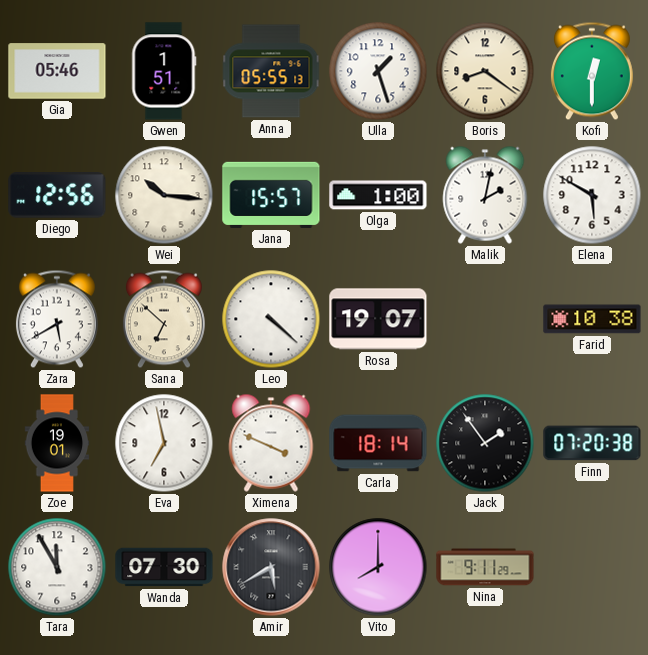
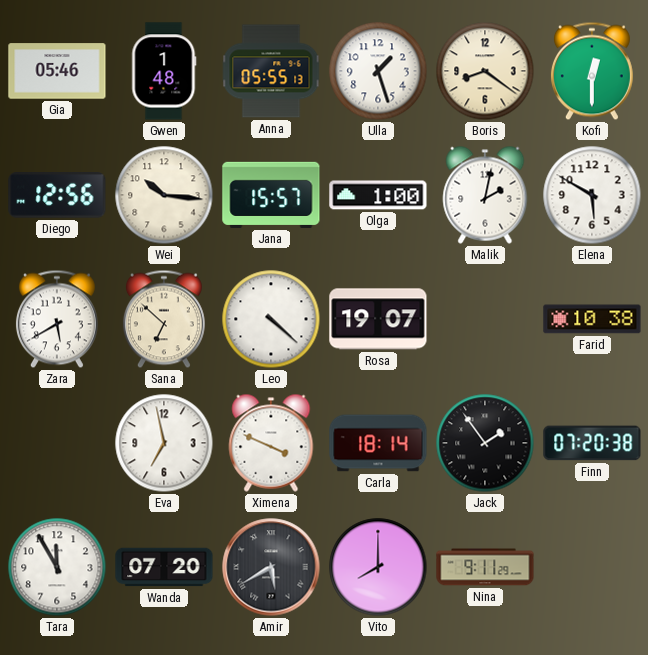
Gwen: 1:51 -> 1:48 (164, 71)
Zoe: 19:01 -> none (57, 443)
Wanda: 07:30 -> 07:20 (164, 567)
